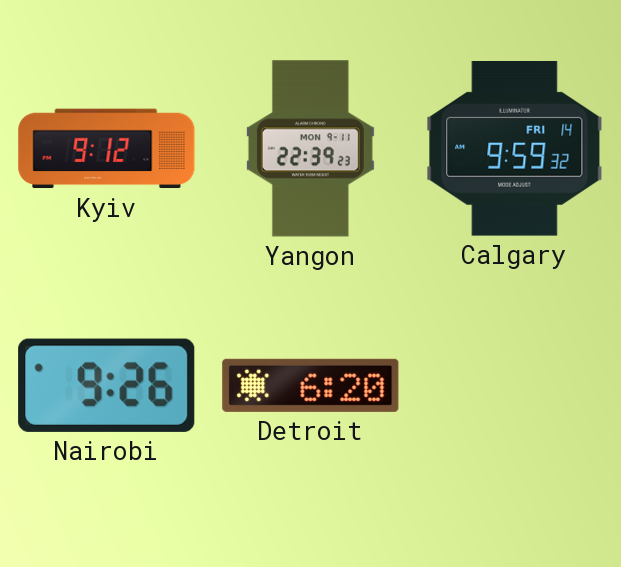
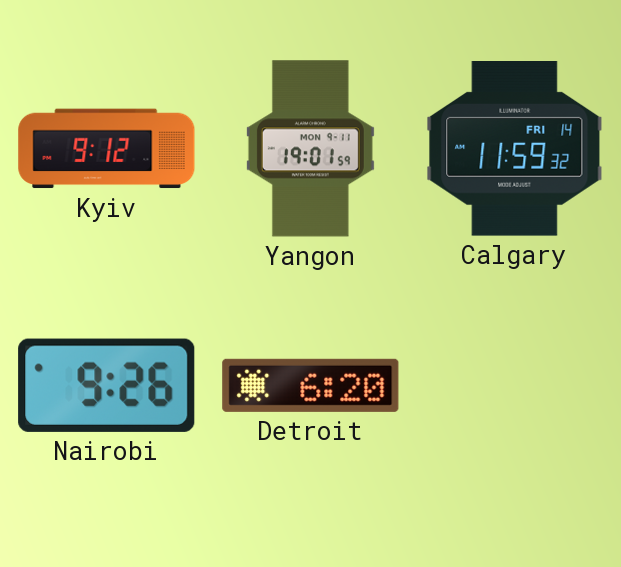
Yangon: 22:39 -> 19:01 (310, 149)
Calgary: 9:59 -> 11:59 (515, 149)
